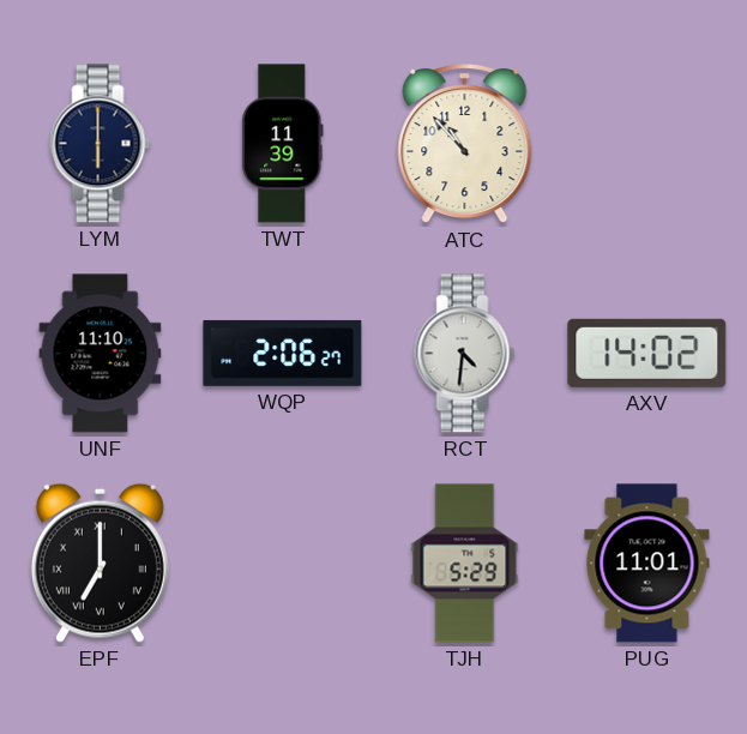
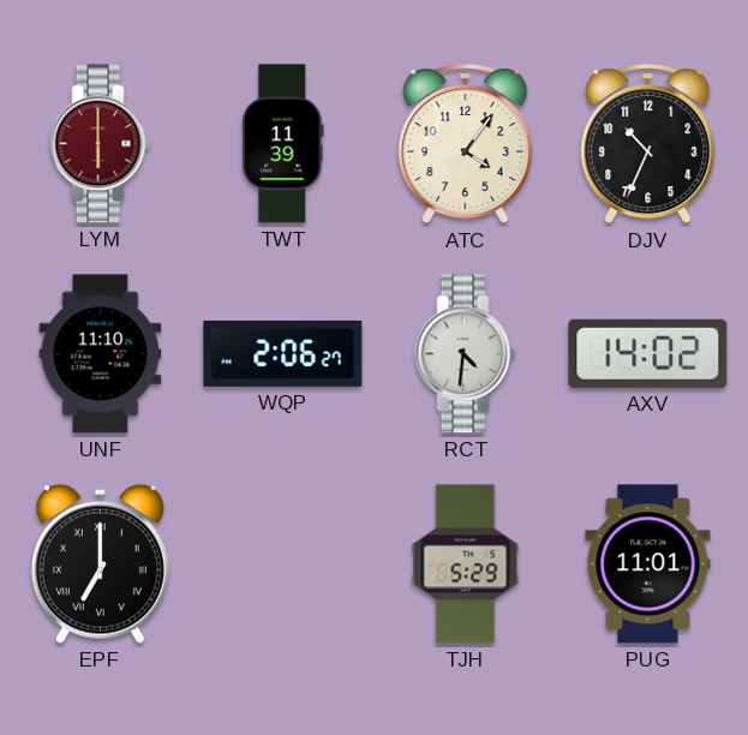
LYM dial: navy -> burgundy (101, 144)
ATC: 10:53 -> 4:06 (466, 144)
DJV: none -> 10:34 (648, 144)
